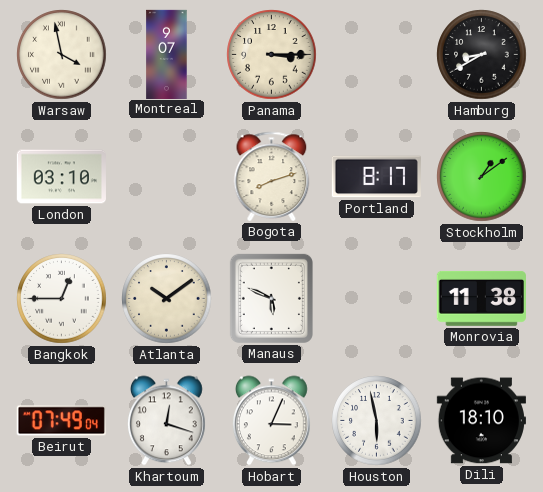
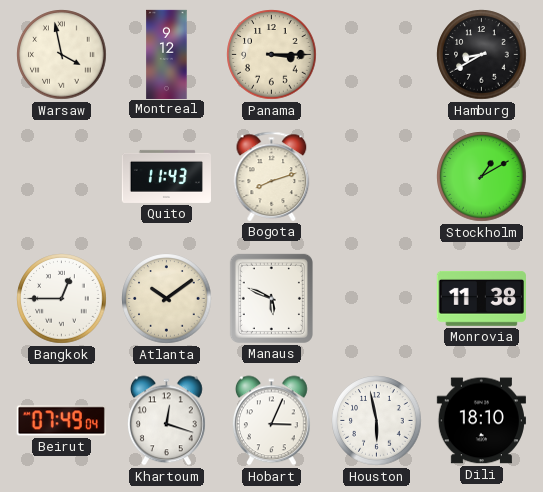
Montreal: 9:07 -> 9:12 (167, 54)
London: 03:10 -> none (61, 177)
Quito: none -> 11:43 (166, 176)
Portland: 8:17 -> none (376, 177)
Stockholm: 1:09 -> 1:10 (482, 177)
